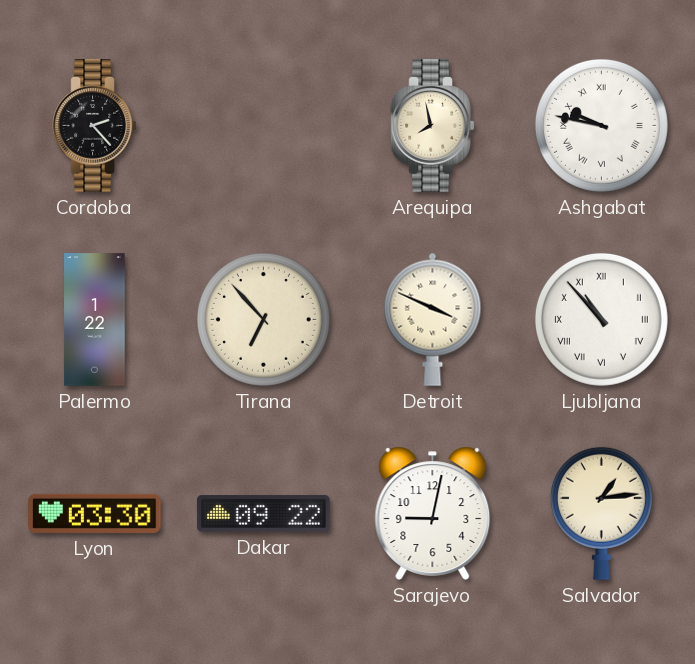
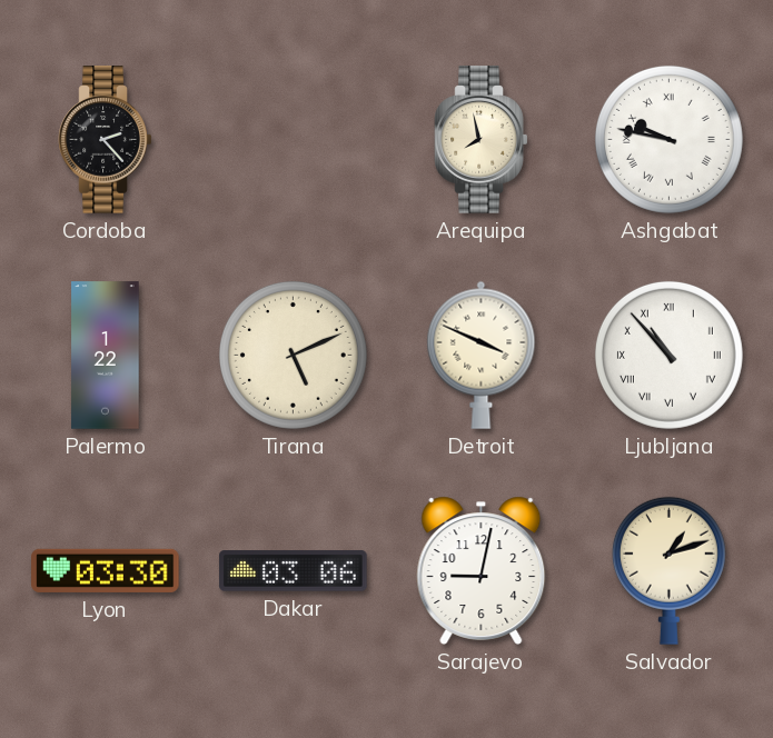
Tirana: 6:53 -> 5:11 (293, 355)
Dakar: 09:22 -> 03:06 (294, 571)
Salvador: 1:14 -> 1:12 (668, 570)
